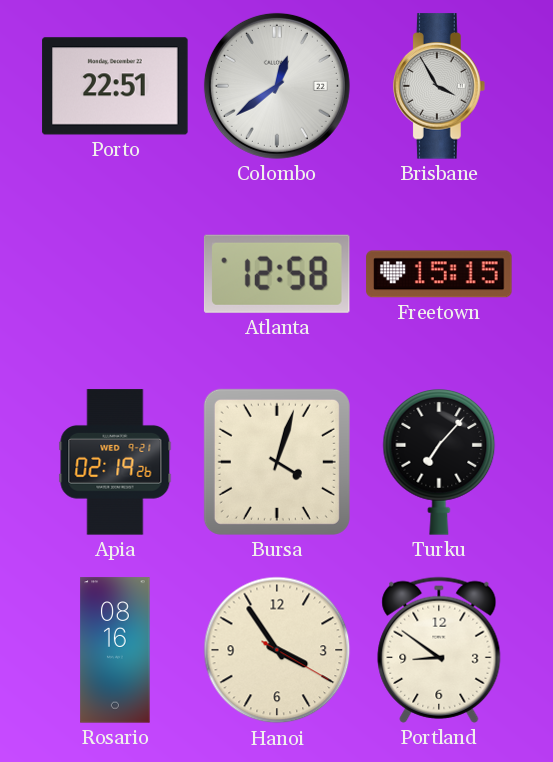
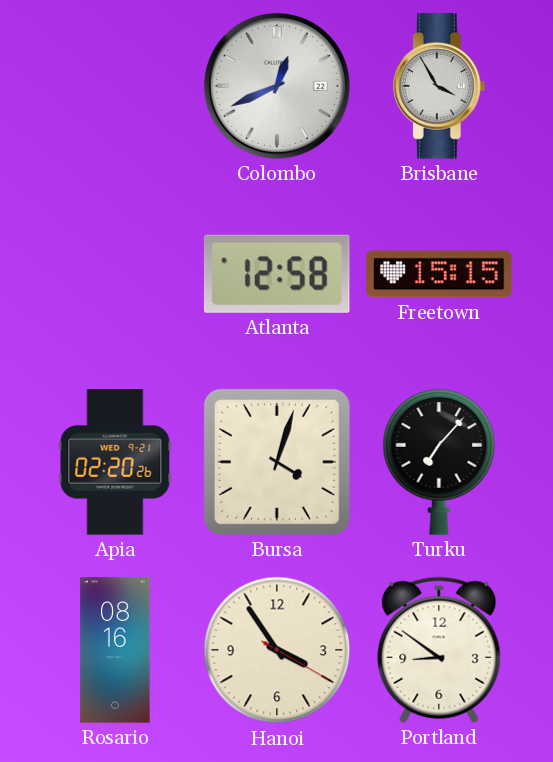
Porto: 22:51 -> none (115, 86)
Colombo: 12:39 -> 12:41 (277, 86)
Apia: 02:19 -> 02:20 (115, 462)
